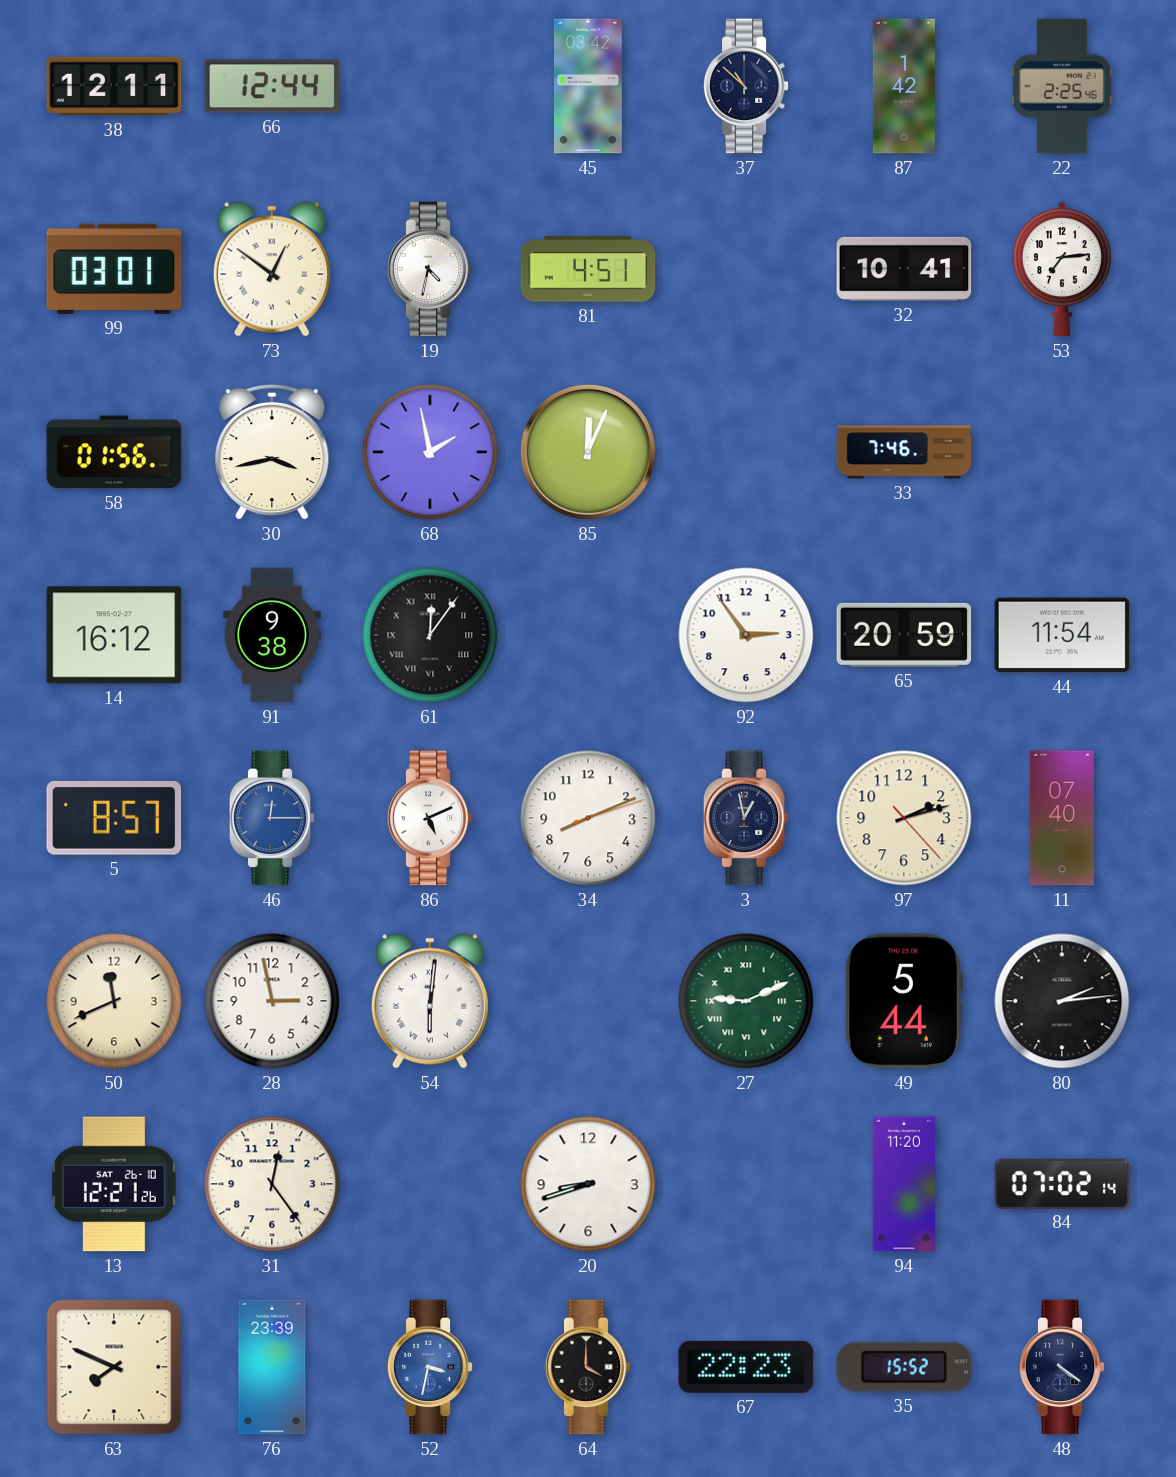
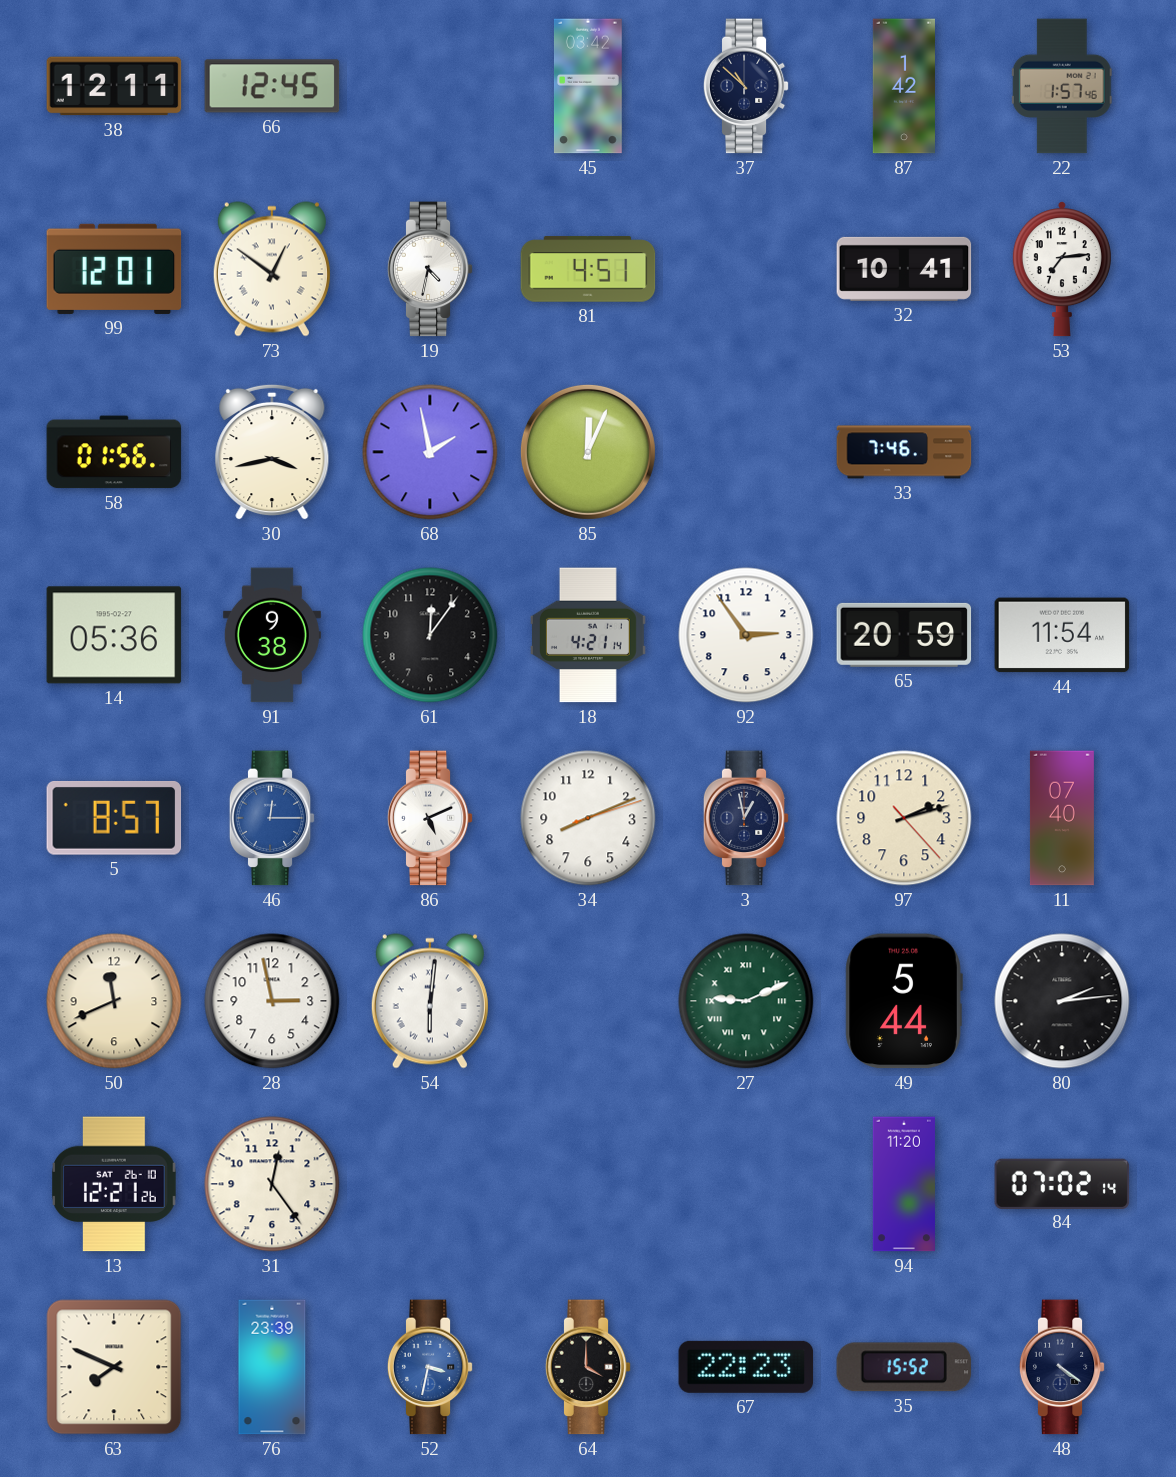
66: 12:44 -> 12:45 (272, 86)
22: 2:25 -> 1:57 (1062, 86)
99: 03:01 -> 12:01 (114, 269)
14: 16:12 -> 05:36 (114, 635)
61 numerals: Roman -> Arabic (430, 635)
18: none -> 4:21 (588, 635)
20: 8:42 -> none (588, 1184)
